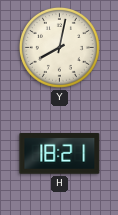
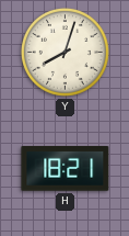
Y: 8:02 -> 8:03 (64, 52)
